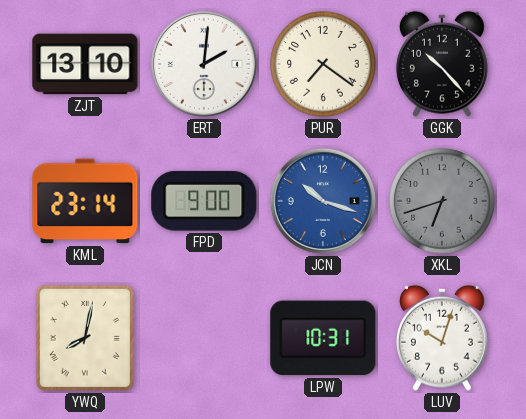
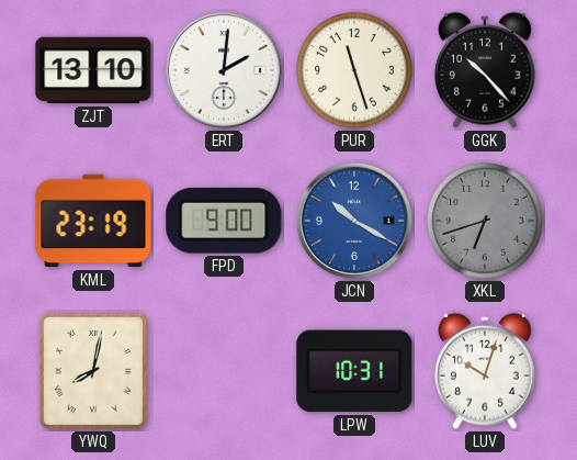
PUR: 7:21 -> 11:27 (354, 70)
KML: 23:14 -> 23:19 (93, 221)
JCN: 10:18 -> 10:20 (354, 221)
